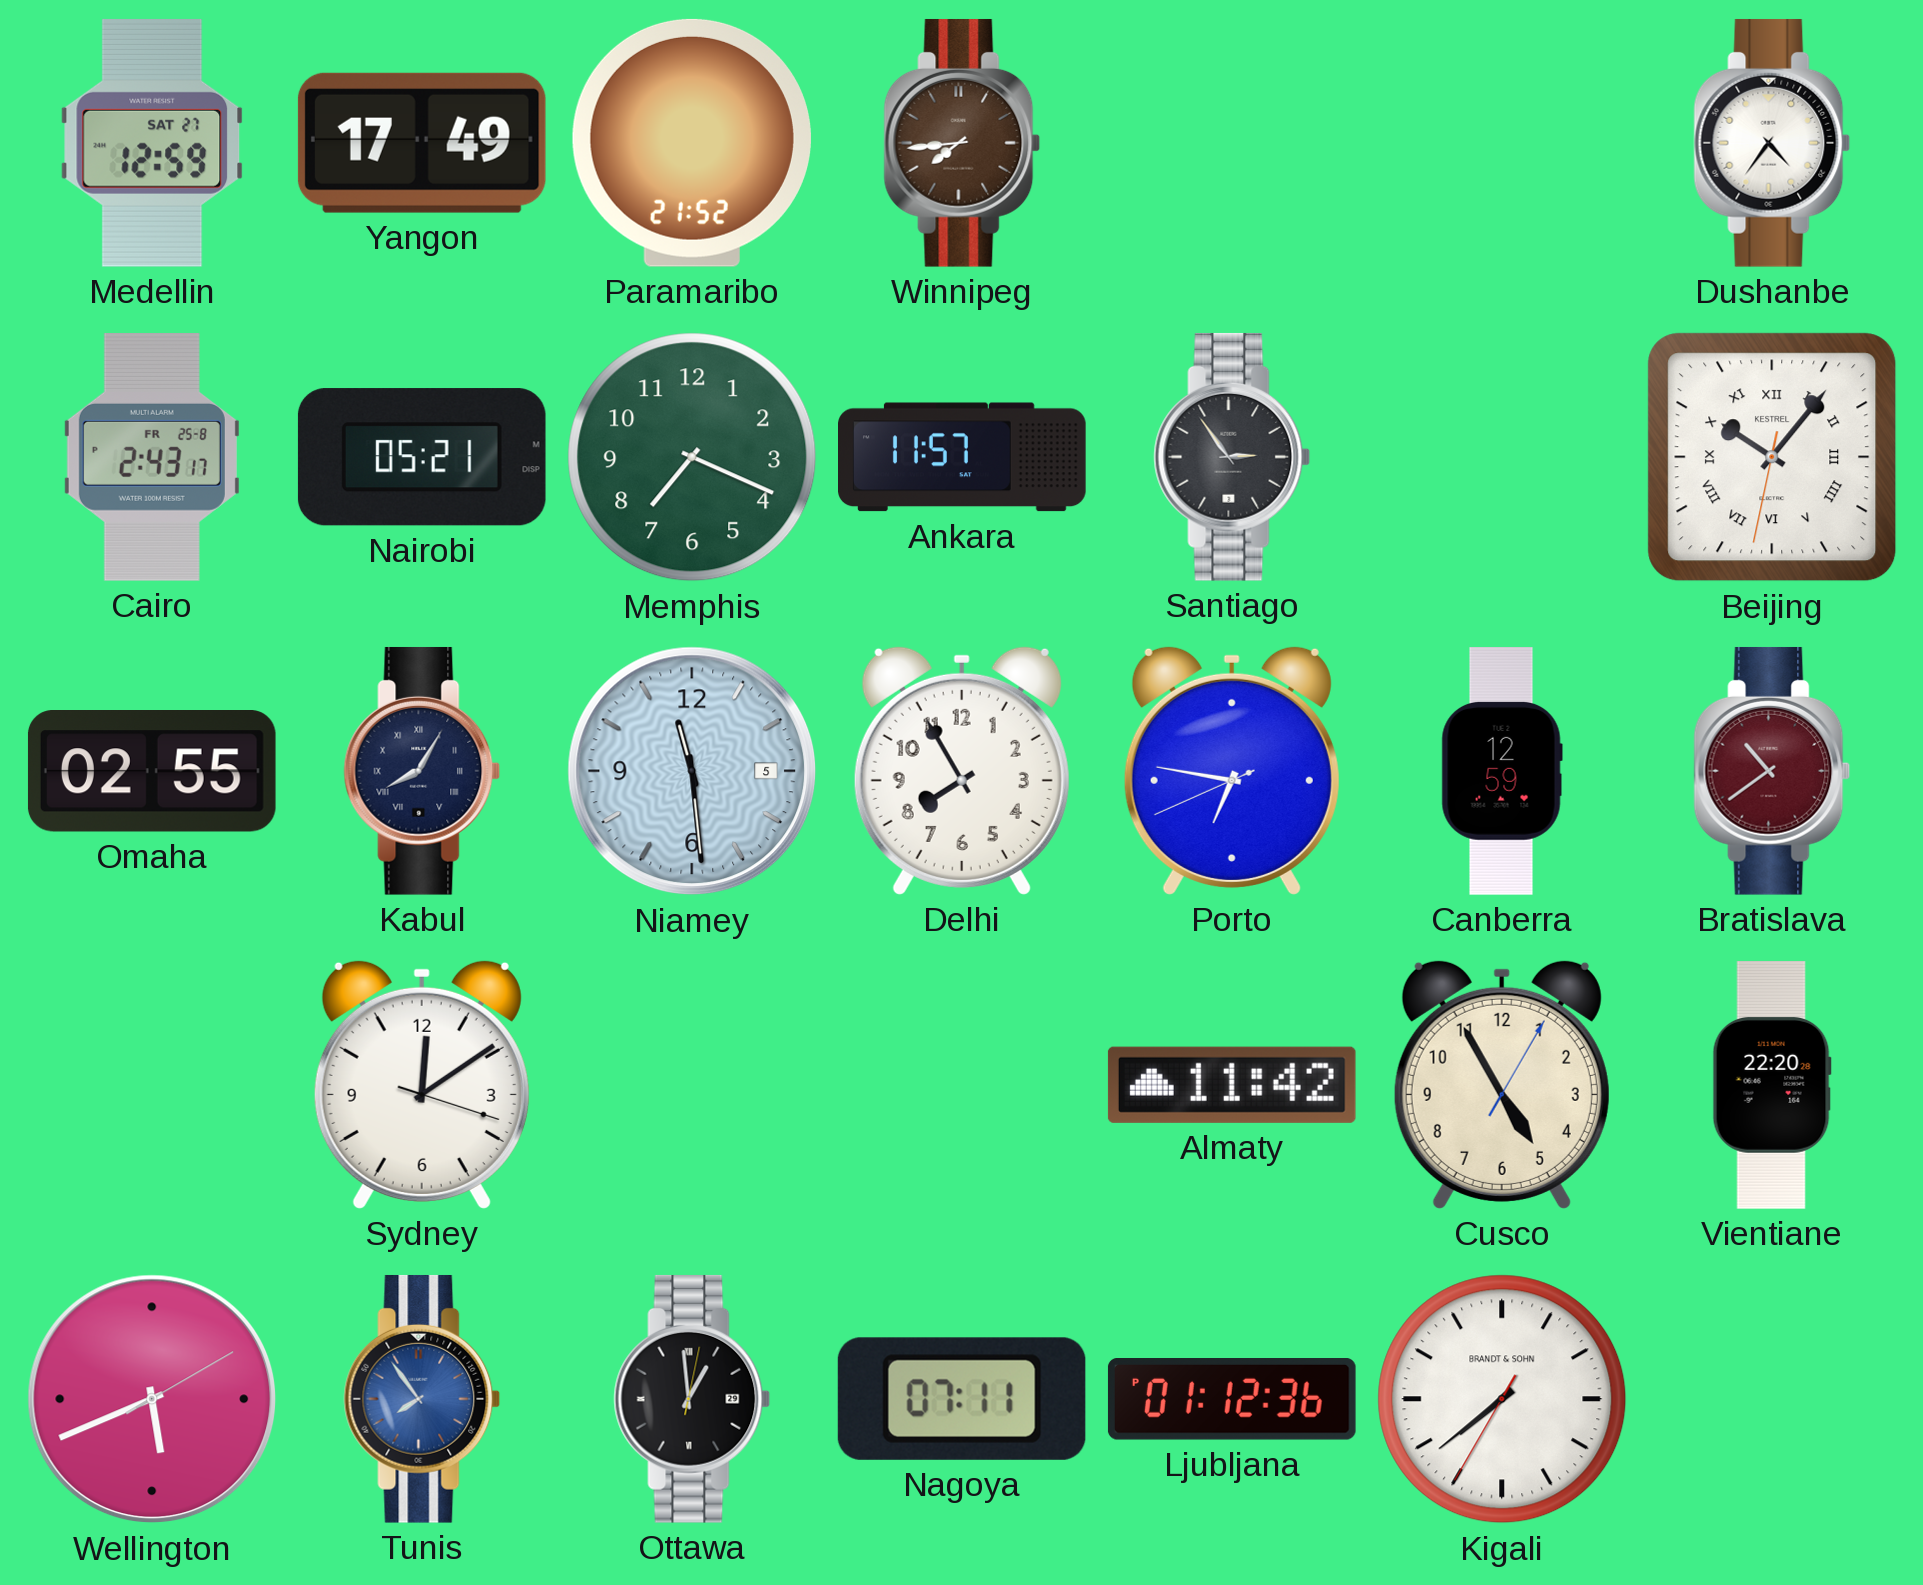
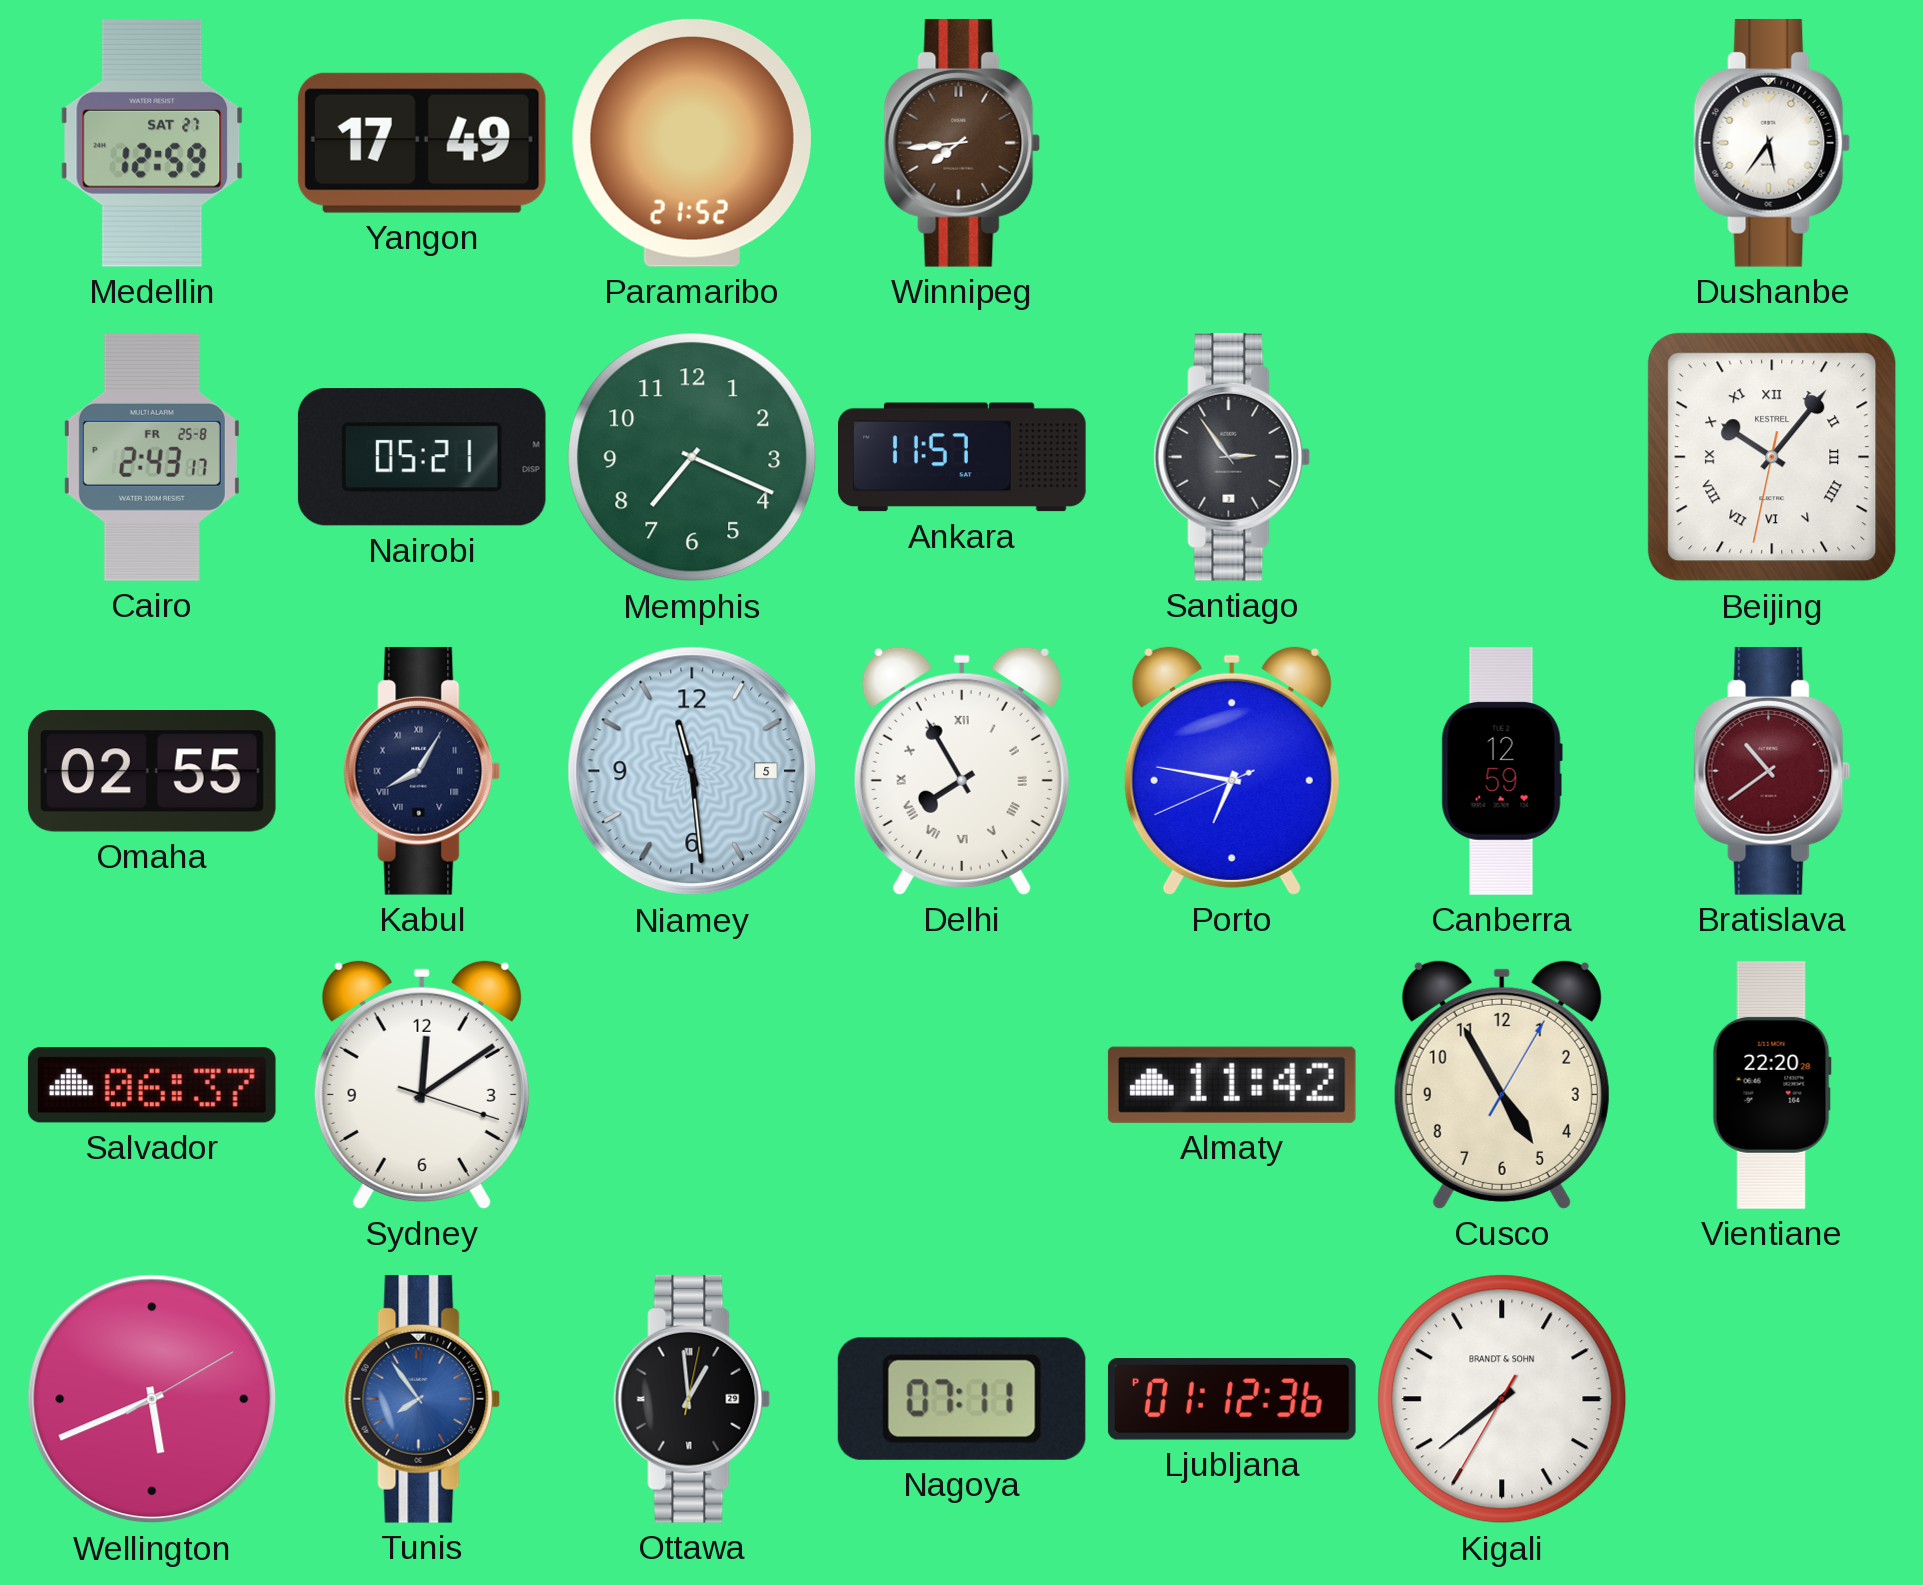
Dushanbe: 4:36 -> 5:36 (1772, 143)
Delhi numerals: Arabic -> Roman (962, 771)
Salvador: none -> 06:37 (152, 1085)
